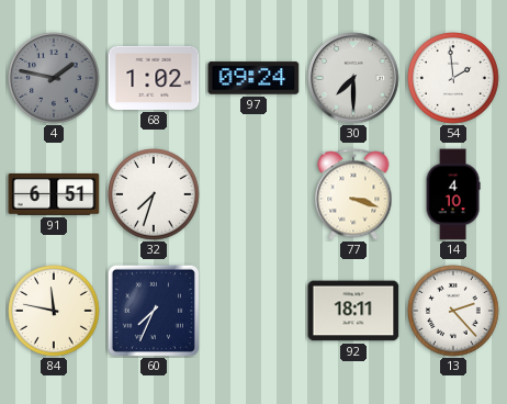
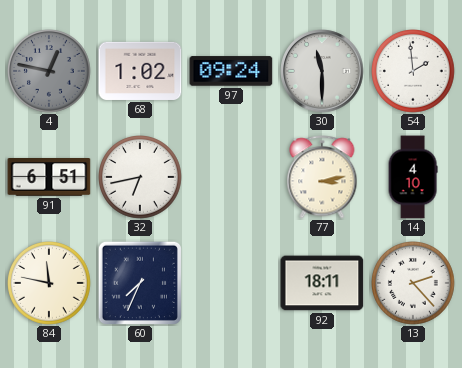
4: 1:47 -> 12:47 (50, 72)
30: 7:30 -> 11:30 (322, 71)
32: 7:33 -> 6:43 (141, 178)
77: 3:18 -> 3:13 (322, 177)
